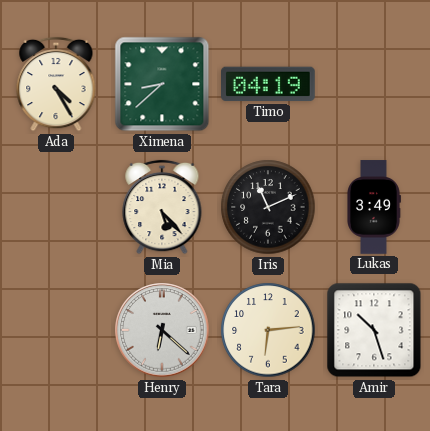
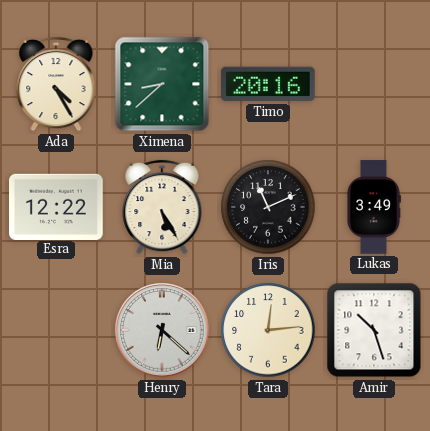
Timo: 04:19 -> 20:16 (269, 84)
Esra: none -> 12:22 (57, 206)
Mia: 5:23 -> 5:25 (162, 207)
Tara: 6:14 -> 12:14 (268, 330)
